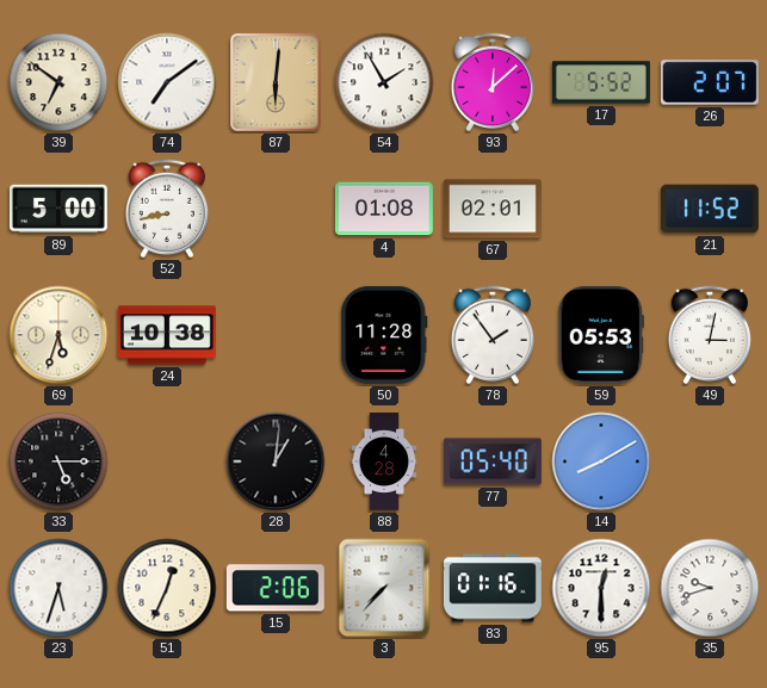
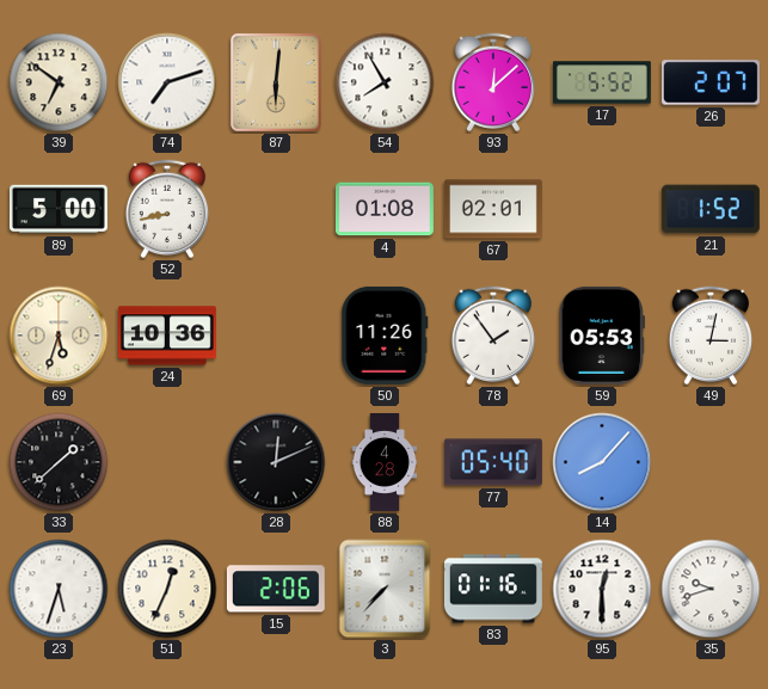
74: 7:09 -> 7:12 (167, 82)
54: 1:55 -> 7:55 (385, 82)
21: 11:52 -> 1:52 (711, 209)
24: 10:38 -> 10:36 (167, 336)
50: 11:28 -> 11:26 (385, 336)
33: 5:15 -> 1:38 (59, 462)
28: 1:01 -> 12:11 (276, 462)
14: 8:10 -> 8:07 (602, 462)
